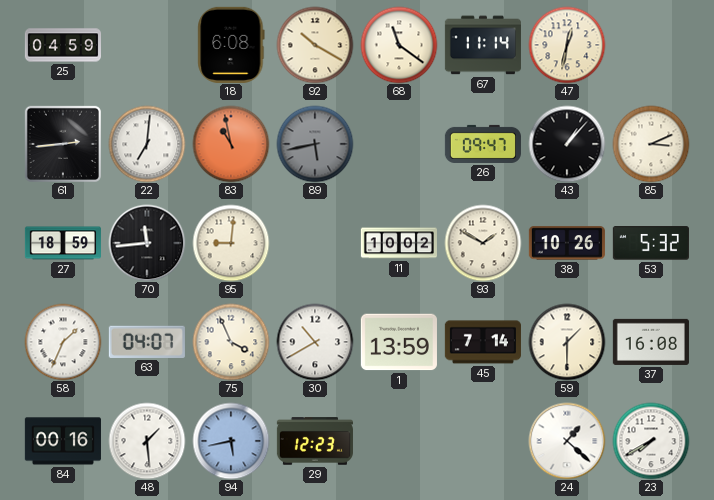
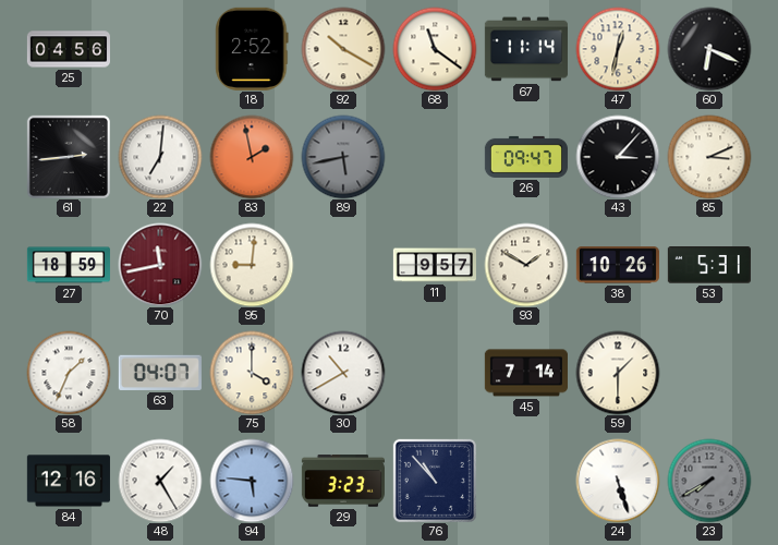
25: 04:59 -> 04:56 (68, 49)
18: 6:08 -> 2:52 (252, 49)
60: none -> 6:19 (709, 49)
83: 10:58 -> 1:58 (252, 157)
43: 1:07 -> 3:07 (618, 157)
70: 11:44 -> 11:43 (160, 265)
70 dial: black -> burgundy (160, 265)
11: 10:02 -> 9:57 (435, 265)
53: 5:32 -> 5:31 (709, 265)
75: 3:56 -> 4:00 (252, 373)
1: 13:59 -> none (399, 342)
37: 16:08 -> none (651, 342)
84: 00:16 -> 12:16 (69, 481)
48: 1:29 -> 1:25 (160, 481)
94: 5:43 -> 5:46 (252, 481)
29: 12:23 -> 3:23 (343, 481)
76: none -> 10:53 (435, 481)
24: 1:22 -> 5:27 (618, 481)
23 dial: white -> grey (709, 481)
